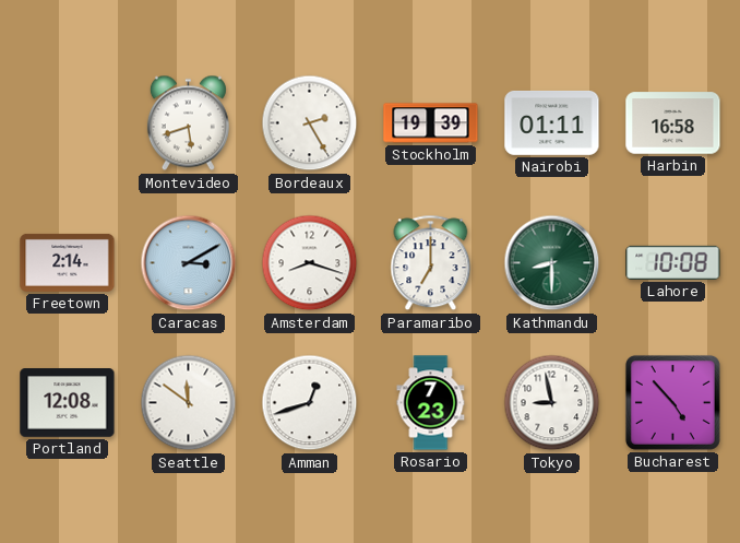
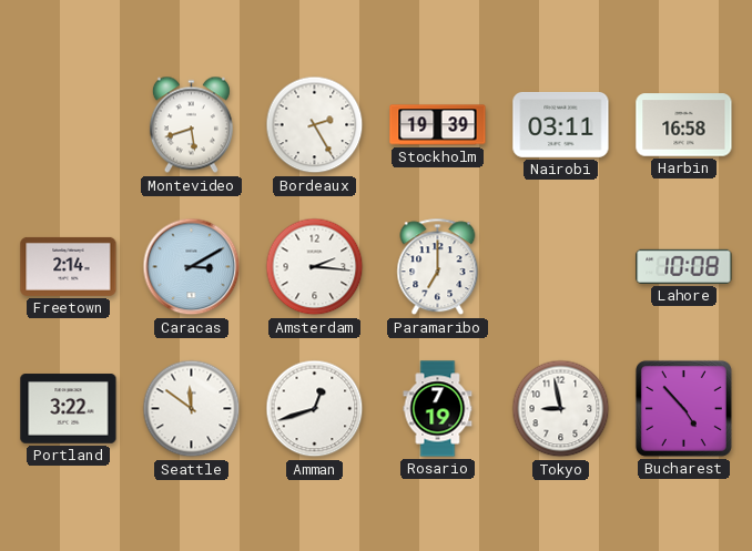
Nairobi: 01:11 -> 03:11 (561, 124)
Amsterdam: 8:18 -> 2:16 (315, 267)
Kathmandu: 8:30 -> none (552, 263)
Portland: 12:08 -> 3:22 (69, 409)
Rosario: 7:23 -> 7:19 (438, 409)
